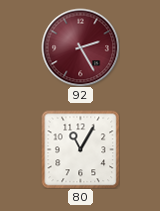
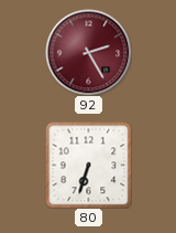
80: 11:05 -> 6:33 (88, 165)
